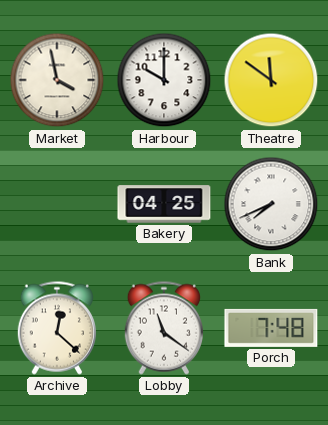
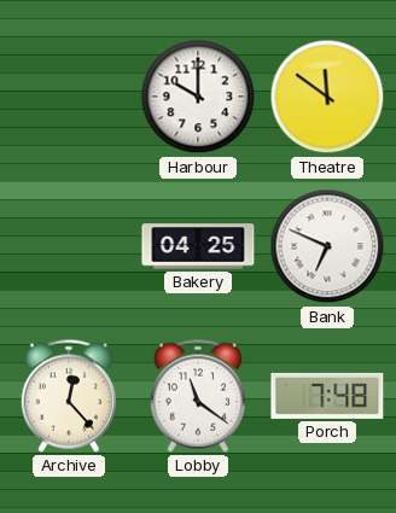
Market: 3:58 -> none (57, 80)
Bank: 7:41 -> 6:49 (327, 246)
Archive: 12:22 -> 12:23 (68, 396)
